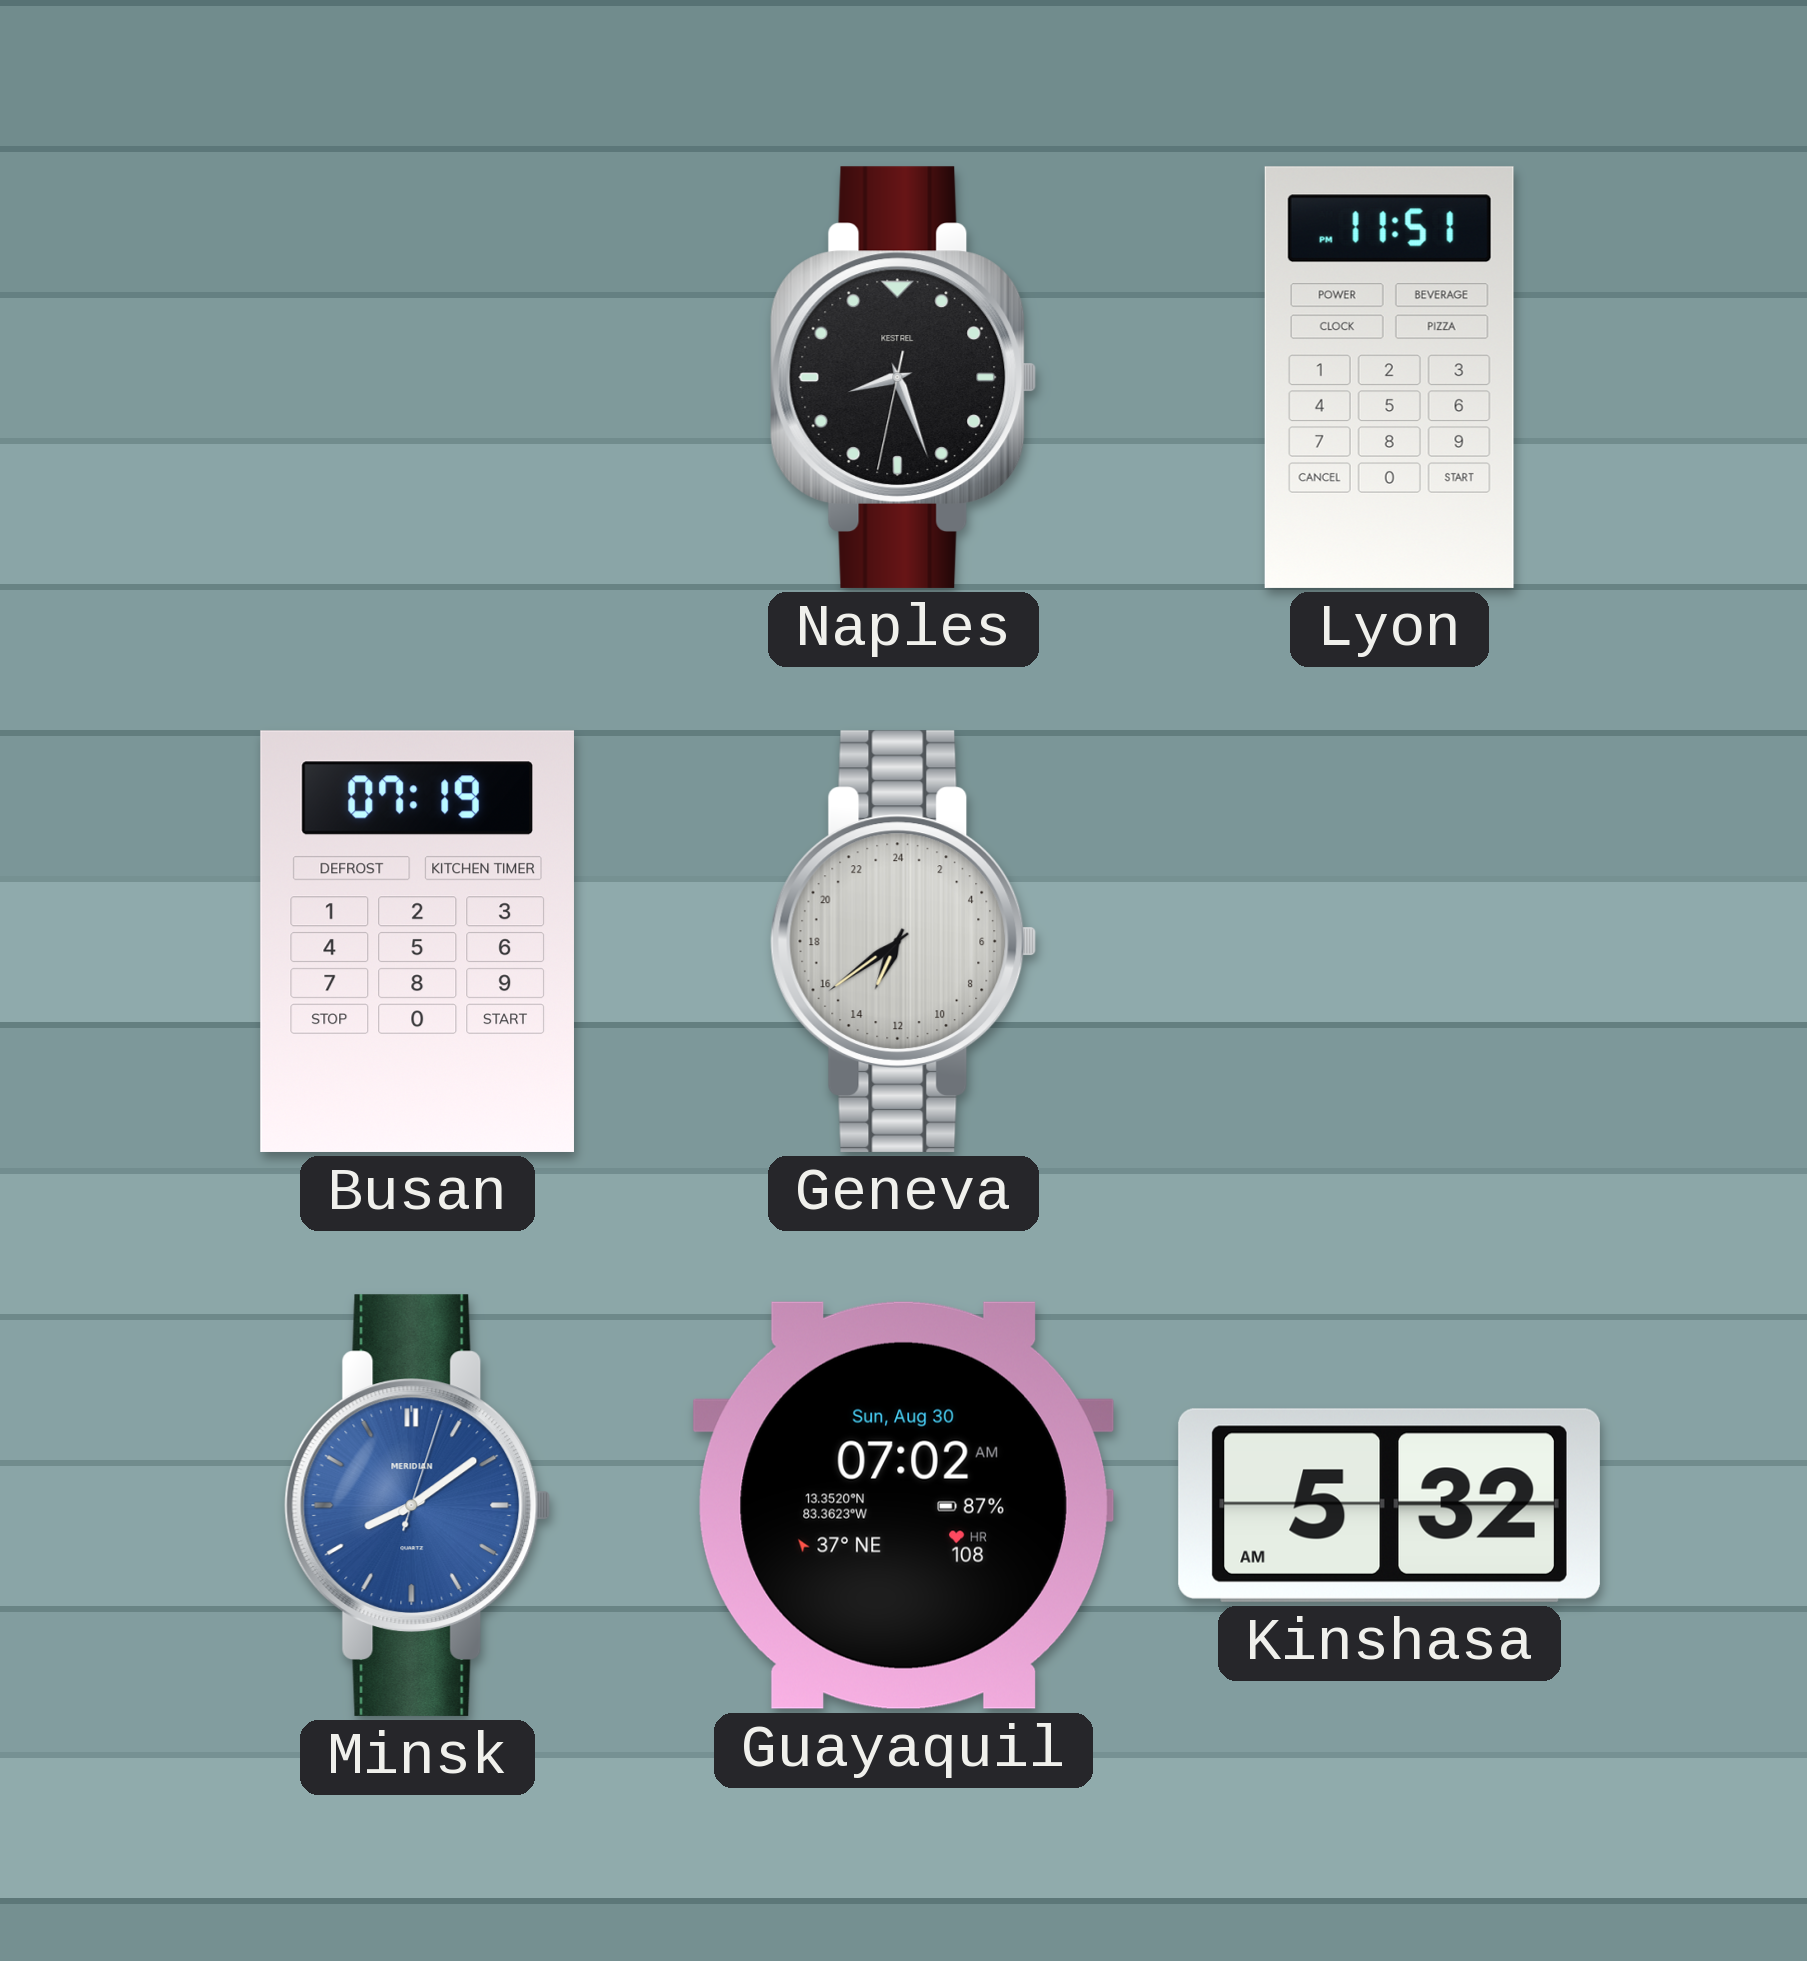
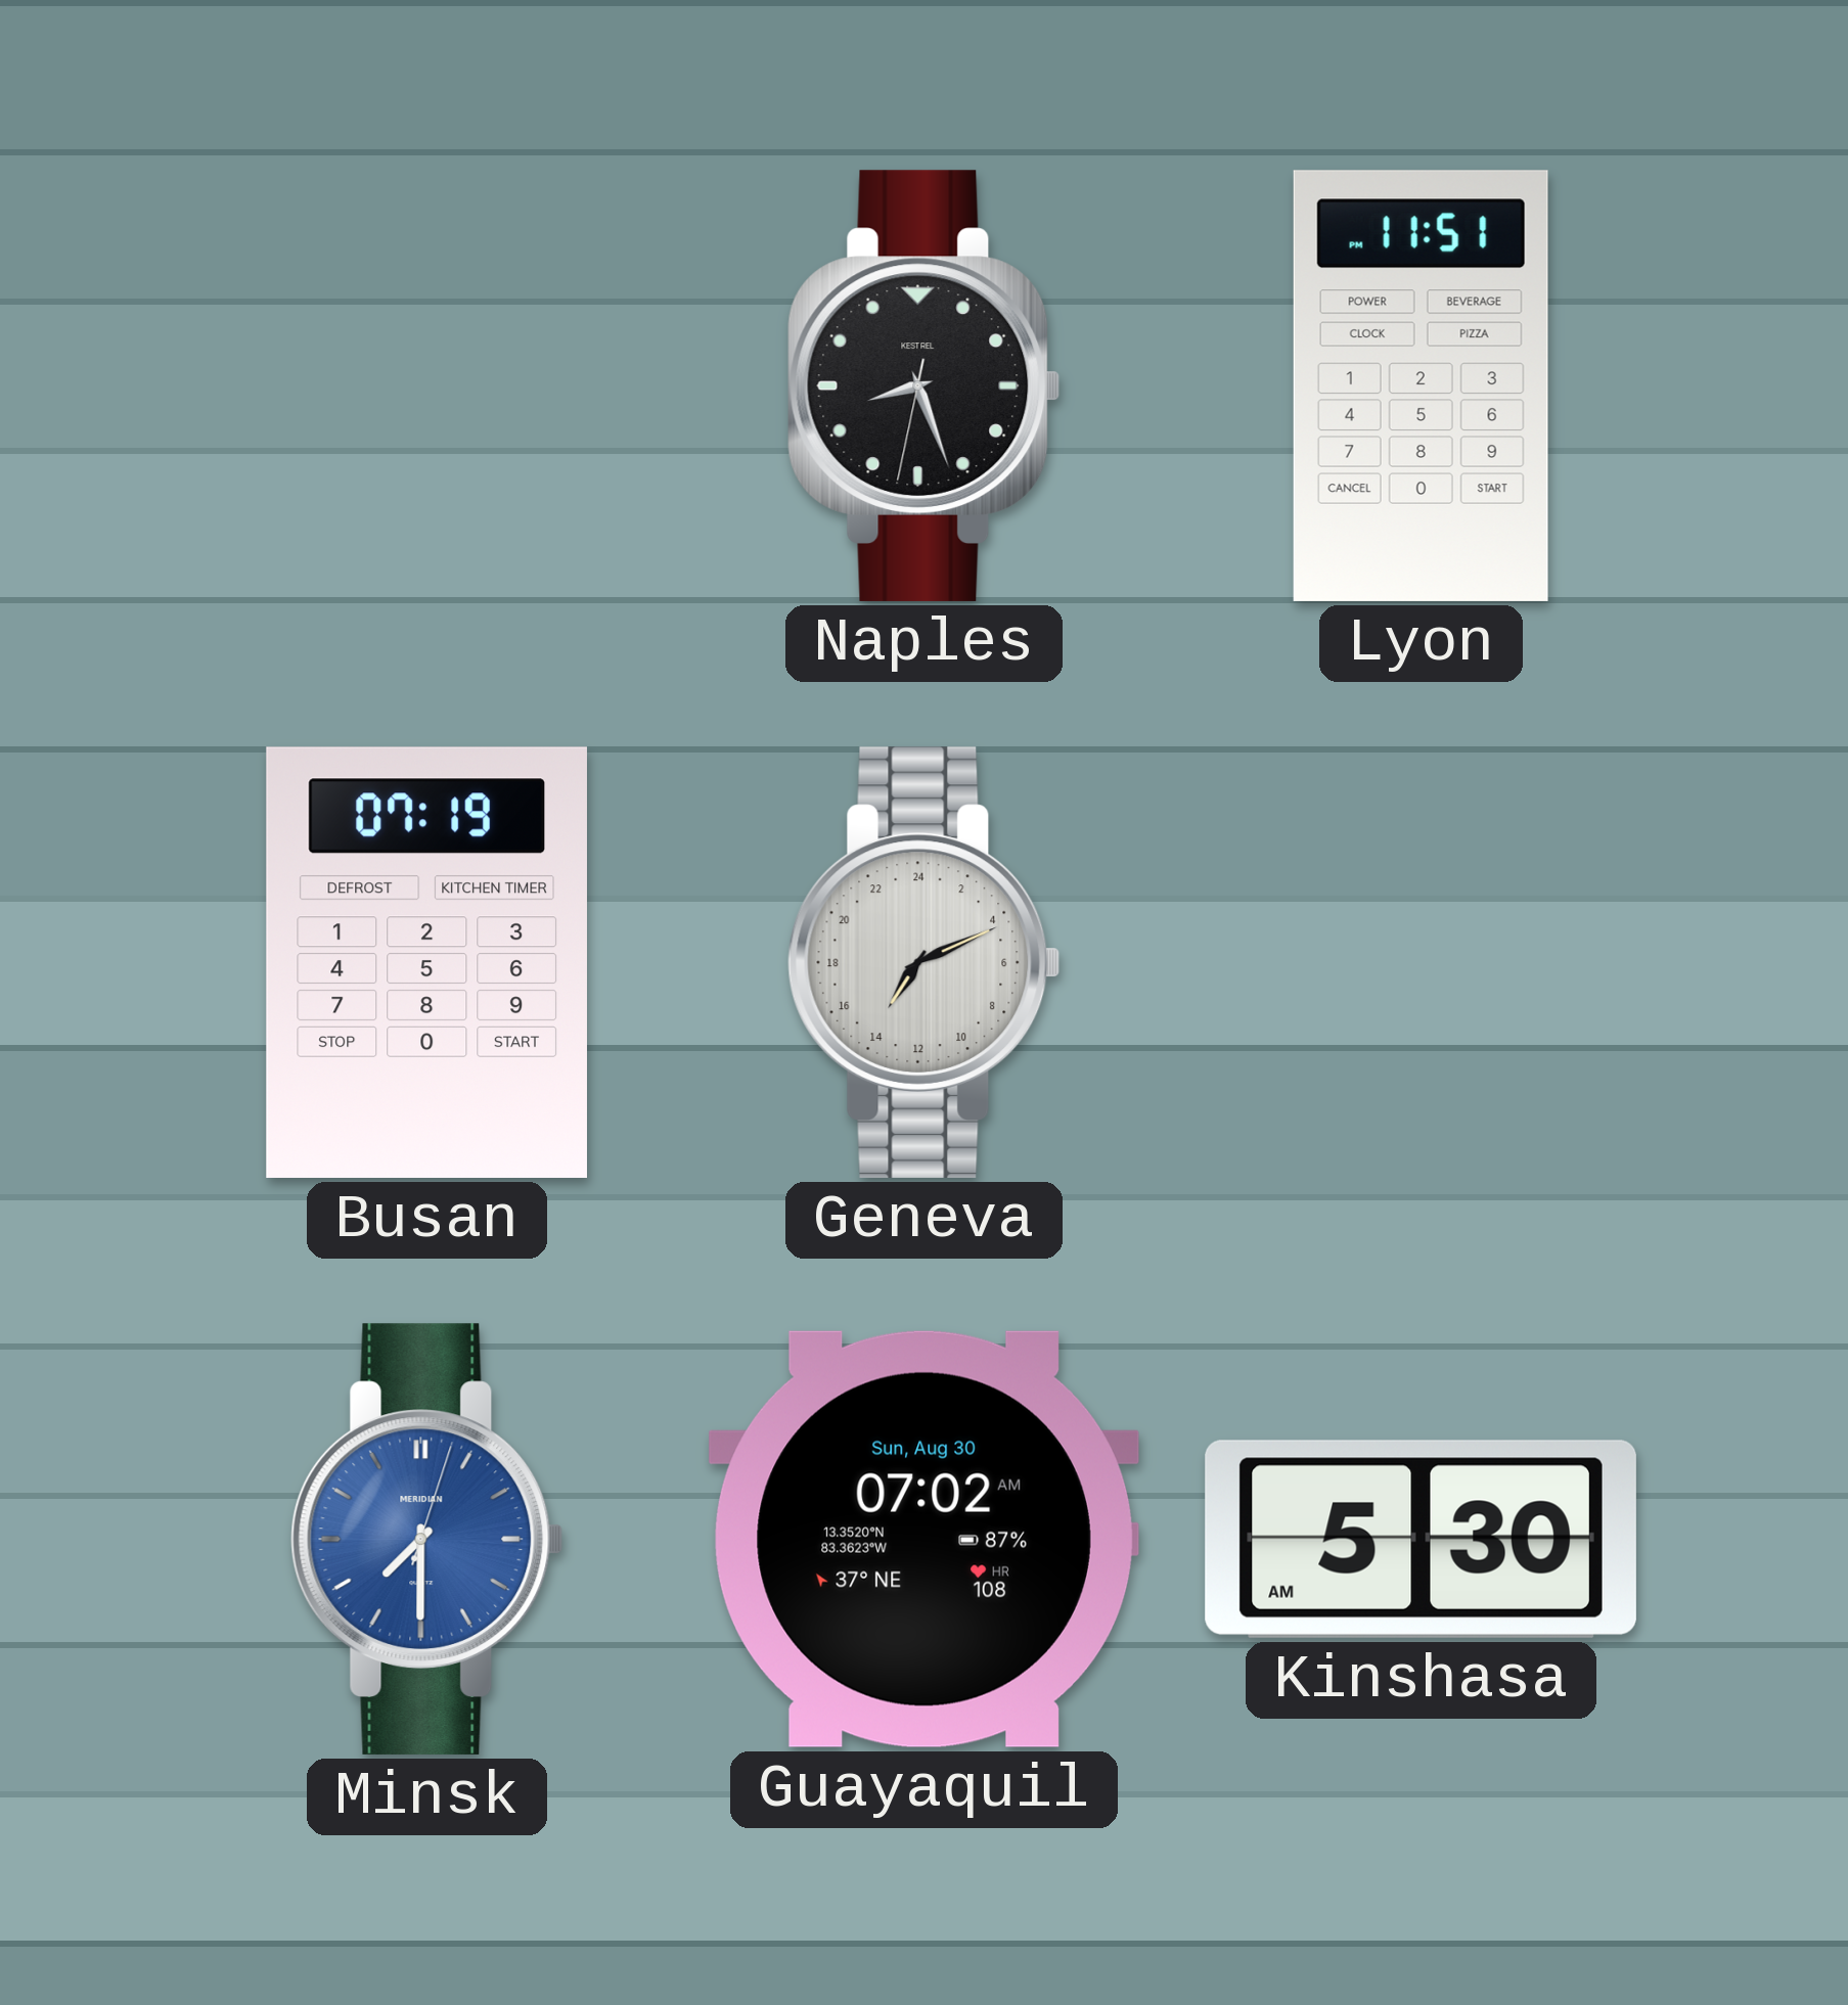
Geneva: 13:39 -> 14:11 (925, 962)
Minsk: 8:09 -> 7:30 (427, 1539)
Kinshasa: 5:32 -> 5:30 (1421, 1539)
